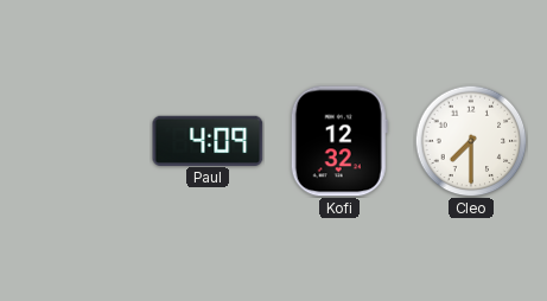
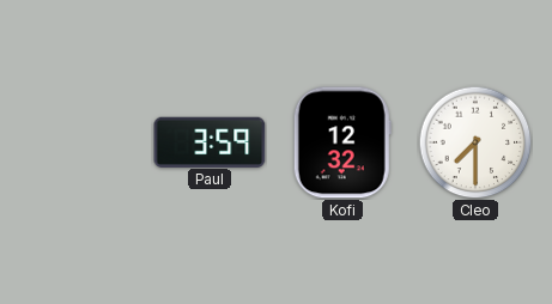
Paul: 4:09 -> 3:59 (210, 141)
